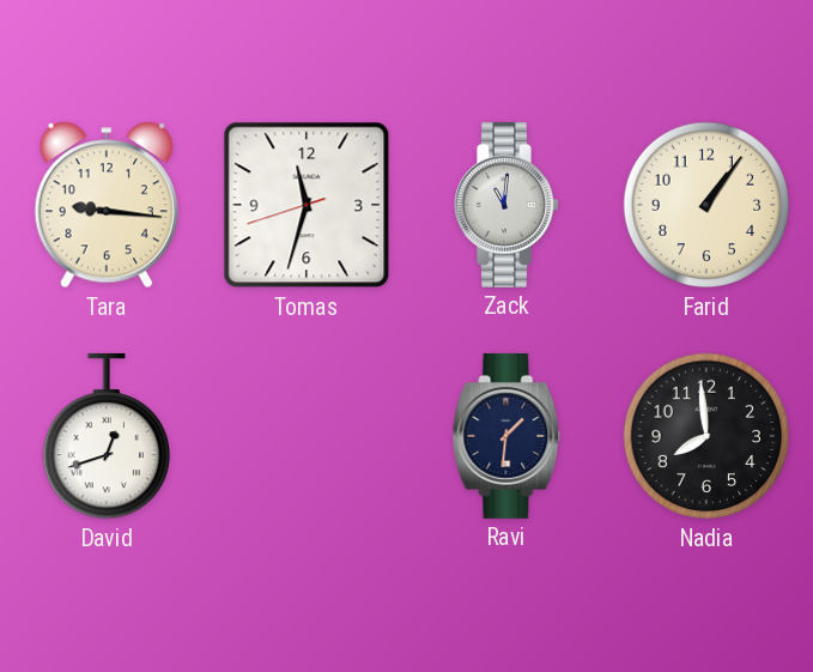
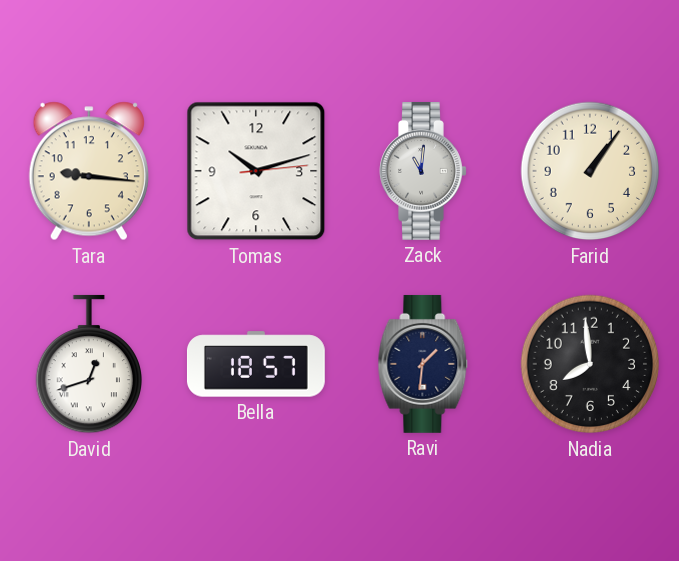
Tomas: 11:32 -> 10:12 (256, 171)
Bella: none -> 18:57 (256, 364)
